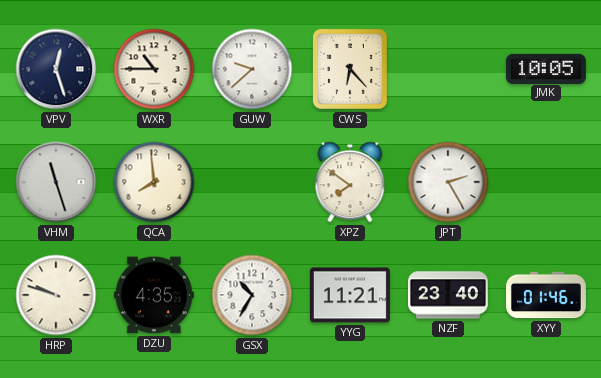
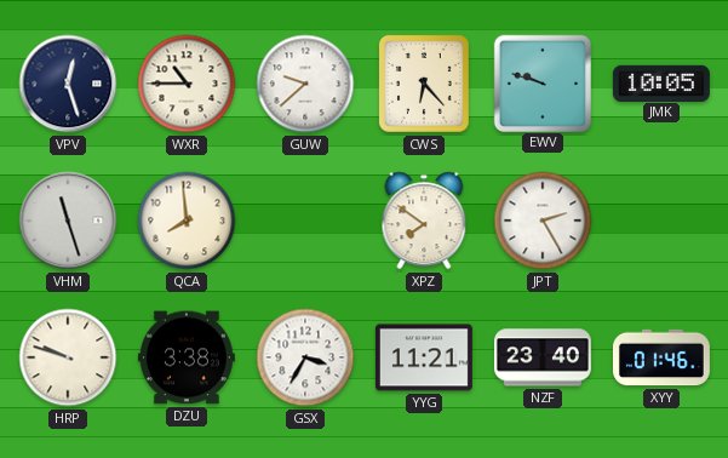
EWV: none -> 9:48 (541, 82)
DZU: 4:35 -> 3:38 (187, 357)
GSX: 10:35 -> 3:35 (305, 357)
